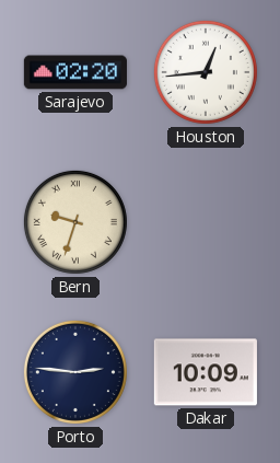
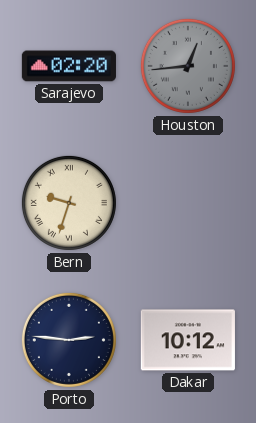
Houston dial: white -> grey (188, 66)
Dakar: 10:09 -> 10:12 (188, 340)
